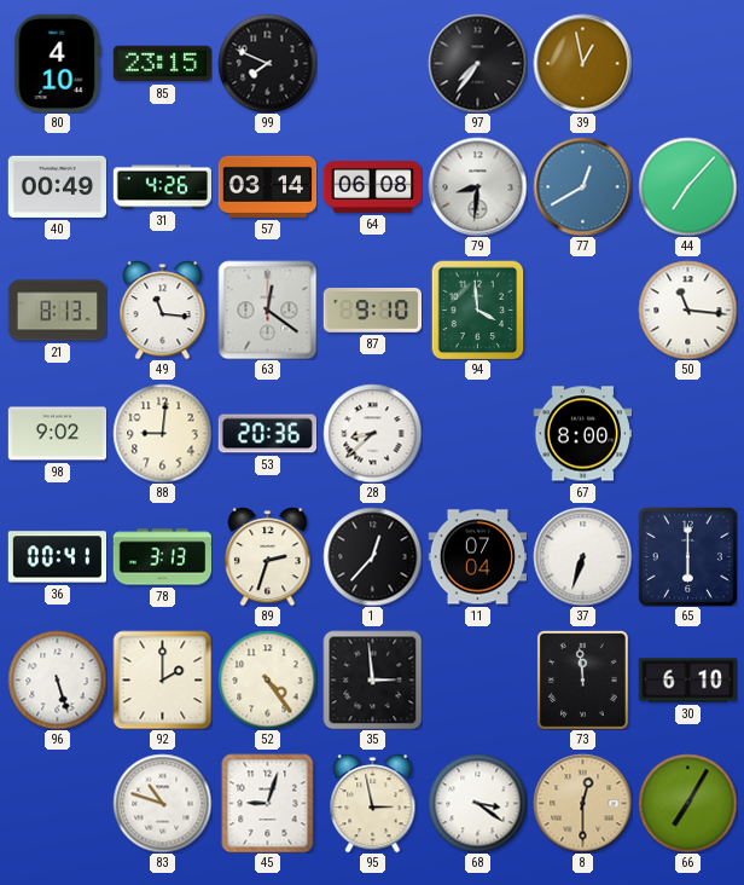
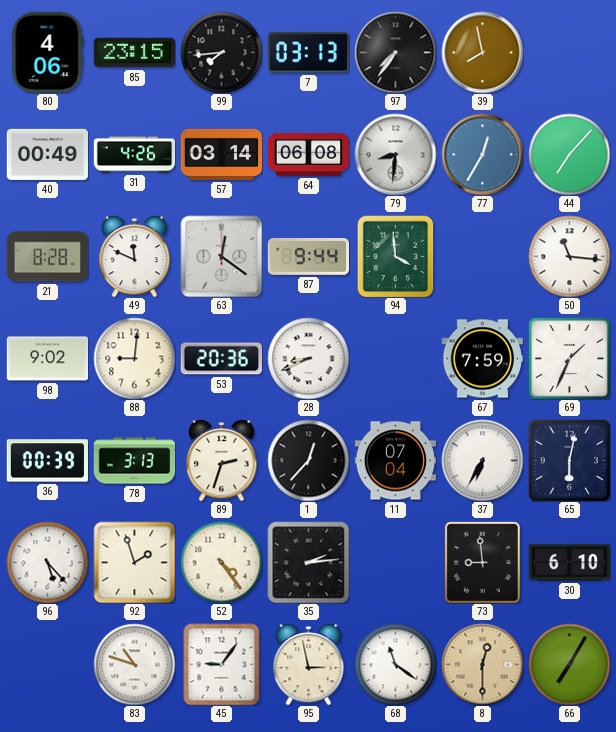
80: 4:10 -> 4:06 (48, 52)
99: 7:49 -> 7:44 (221, 52)
7: none -> 03:13 (308, 53)
39: 12:58 -> 7:58 (482, 52)
77: 12:40 -> 12:35 (482, 154)
21: 8:13 -> 8:28 (47, 257)
49: 11:16 -> 11:49 (135, 256)
87: 9:10 -> 9:44 (308, 257)
28: 8:38 -> 8:41 (308, 358)
67: 8:00 -> 7:59 (482, 359)
69: none -> 1:34 (569, 358)
36: 00:41 -> 00:39 (47, 461)
37: 6:33 -> 6:35 (482, 460)
65: 6:00 -> 6:02 (569, 460)
96: 5:27 -> 5:23 (47, 562)
92: 2:00 -> 1:57 (134, 562)
35: 2:59 -> 2:14 (308, 562)
73: 11:59 -> 8:59 (482, 562)
45: 9:03 -> 9:06 (222, 664)
68: 3:21 -> 11:21 (395, 664)
